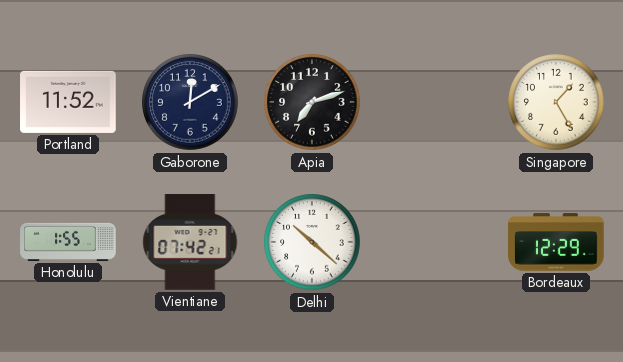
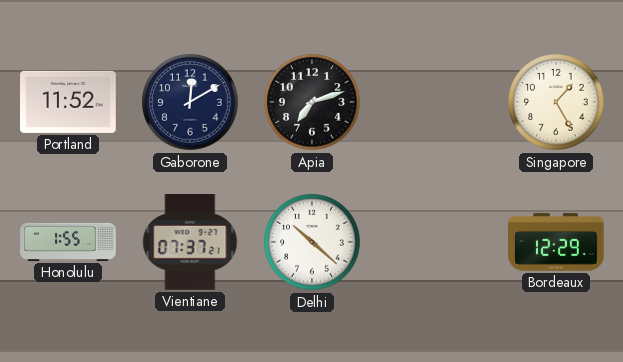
Vientiane: 07:42 -> 07:37 (190, 242)
